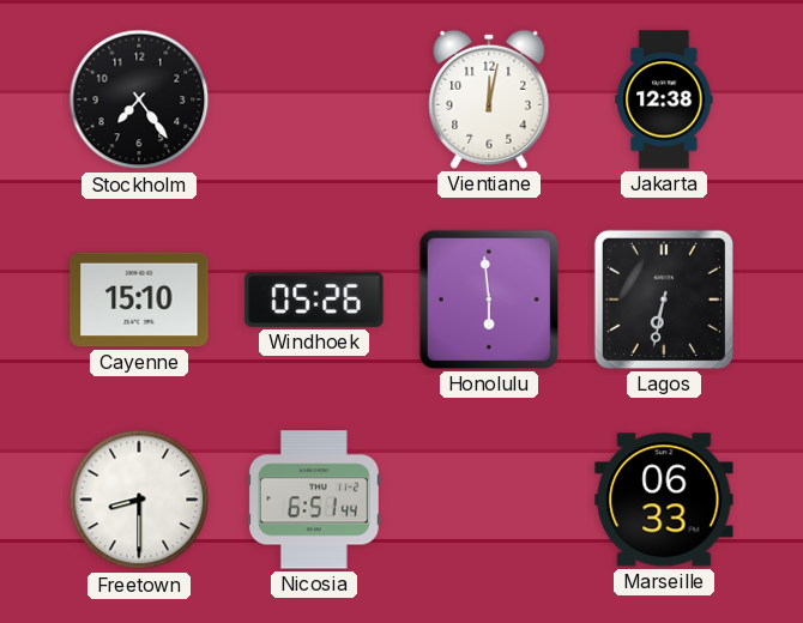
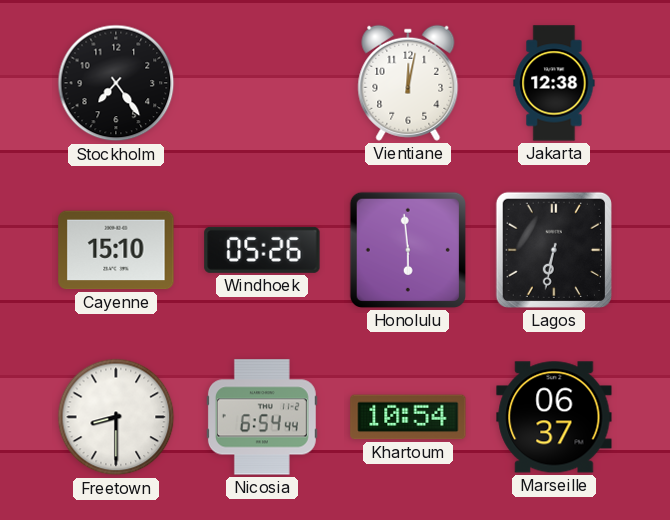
Nicosia: 6:51 -> 6:54 (262, 417)
Khartoum: none -> 10:54 (408, 417)
Marseille: 06:33 -> 06:37 (554, 417)
